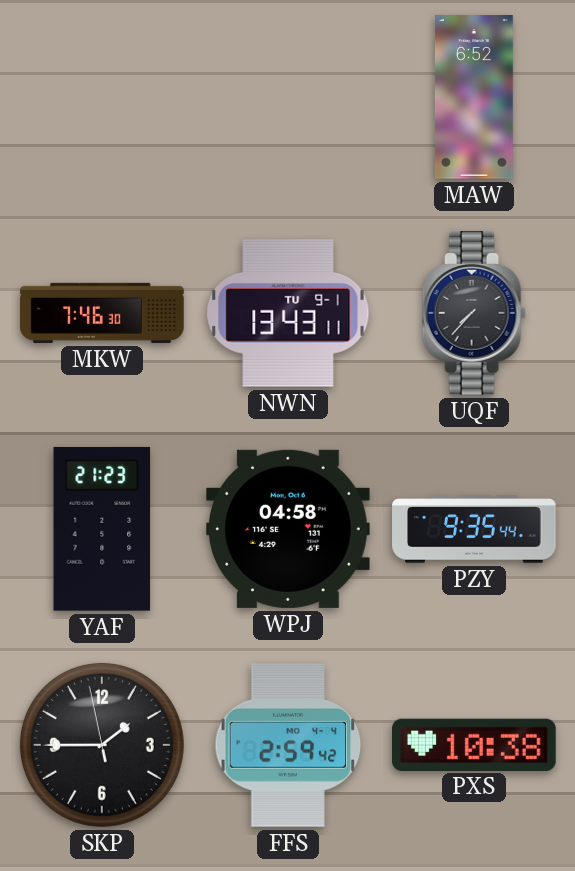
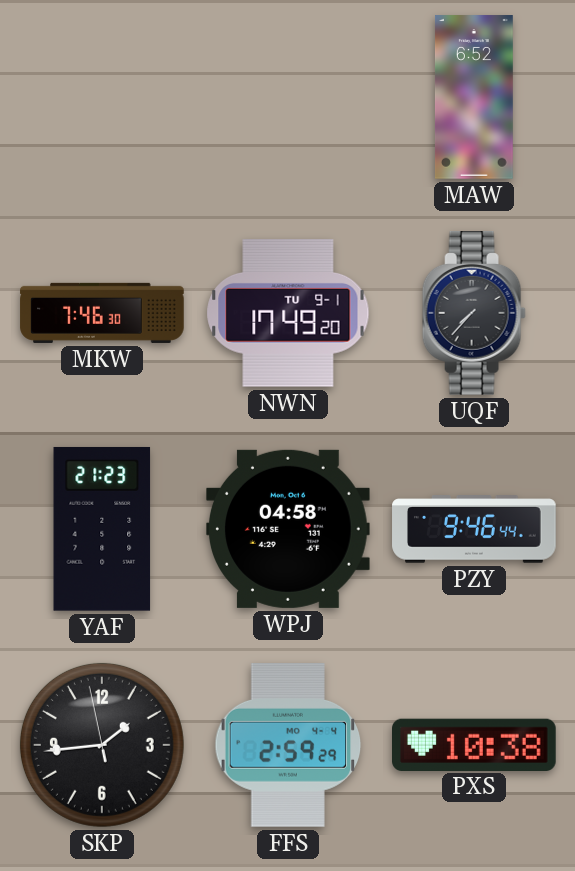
NWN: 13:43 -> 17:49 (288, 313)
PZY: 9:35 -> 9:46 (474, 529)
SKP: 1:44 -> 1:43 (102, 745)
FFS: 2:59:42 -> 2:59:29 (288, 746)
